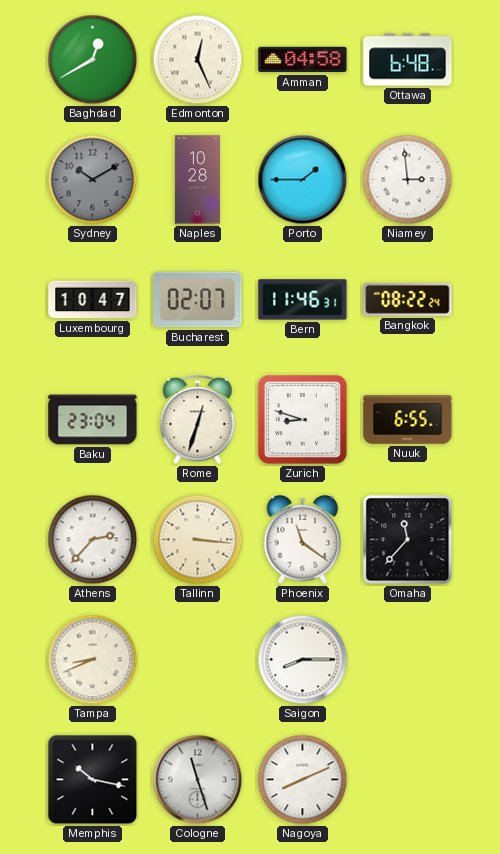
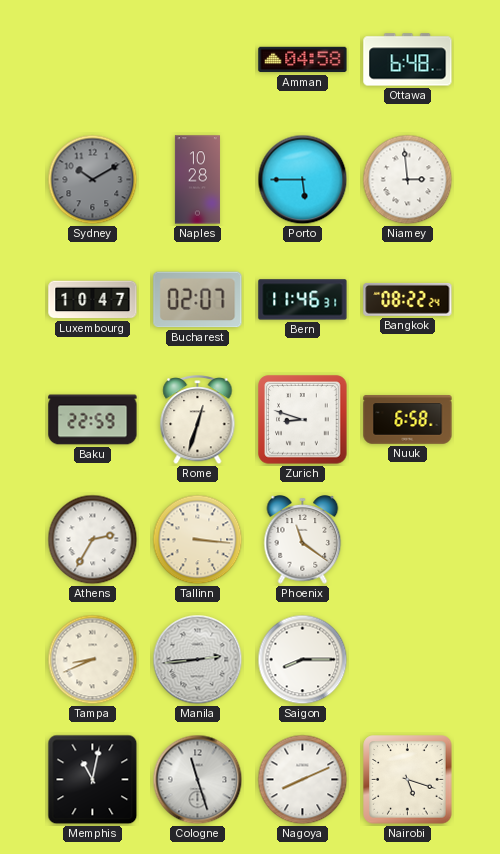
Baghdad: 12:40 -> none (93, 60)
Edmonton: 12:26 -> none (198, 60)
Porto: 1:45 -> 5:45 (303, 180)
Baku: 23:04 -> 22:59 (93, 420)
Nuuk: 6:55 -> 6:58 (408, 420)
Athens: 2:37 -> 2:35 (93, 540)
Omaha: 11:37 -> none (408, 540)
Manila: none -> 2:44 (198, 660)
Memphis: 10:17 -> 11:02 (93, 780)
Nairobi: none -> 5:18 (408, 780)
